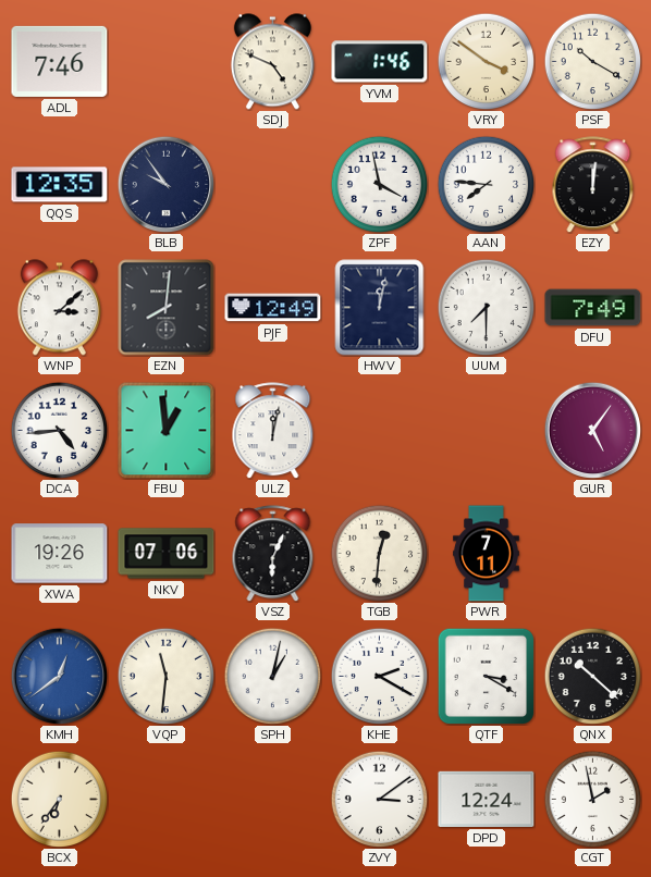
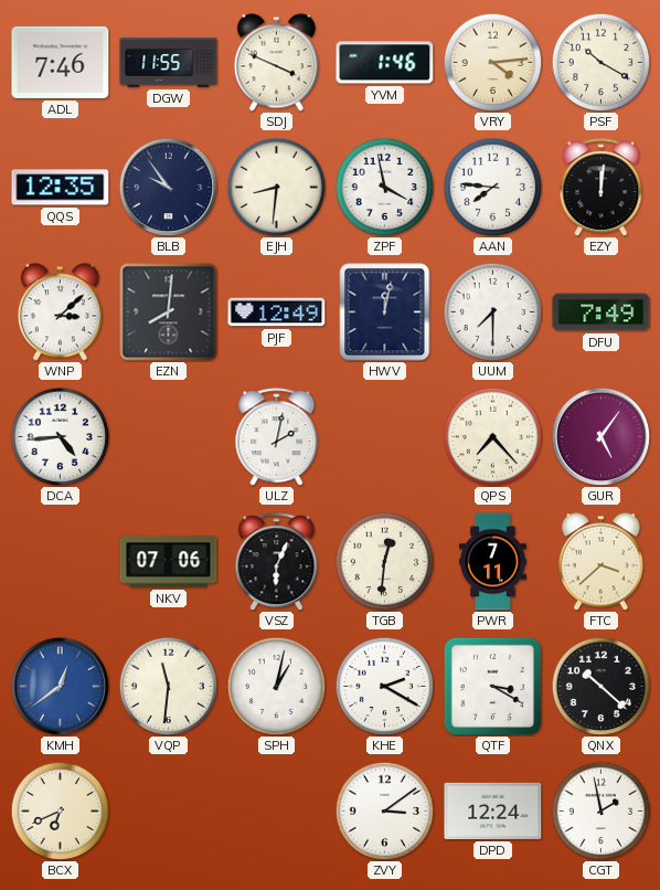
DGW: none -> 11:55 (169, 63)
SDJ: 4:49 -> 3:49 (276, 63)
VRY: 3:51 -> 4:14 (492, 62)
EJH: none -> 8:31 (276, 187)
FBU: 12:59 -> none (165, 430)
ULZ: 12:02 -> 2:02 (277, 437)
QPS: none -> 7:23 (492, 436)
XWA: 19:26 -> none (60, 554)
FTC: none -> 3:38 (600, 562)
BCX: 6:36 -> 6:41 (60, 810)
